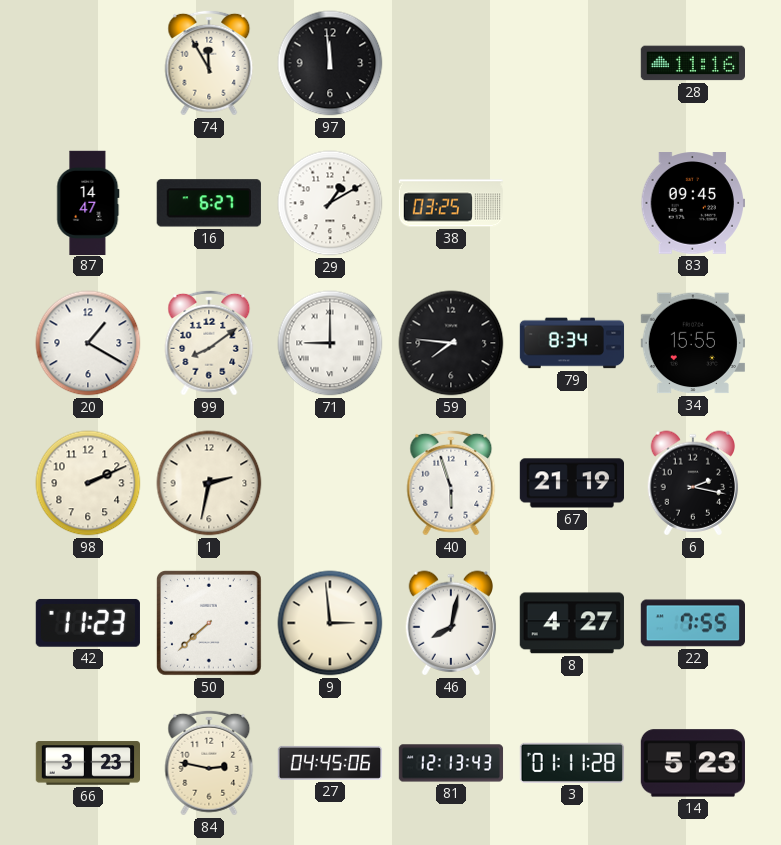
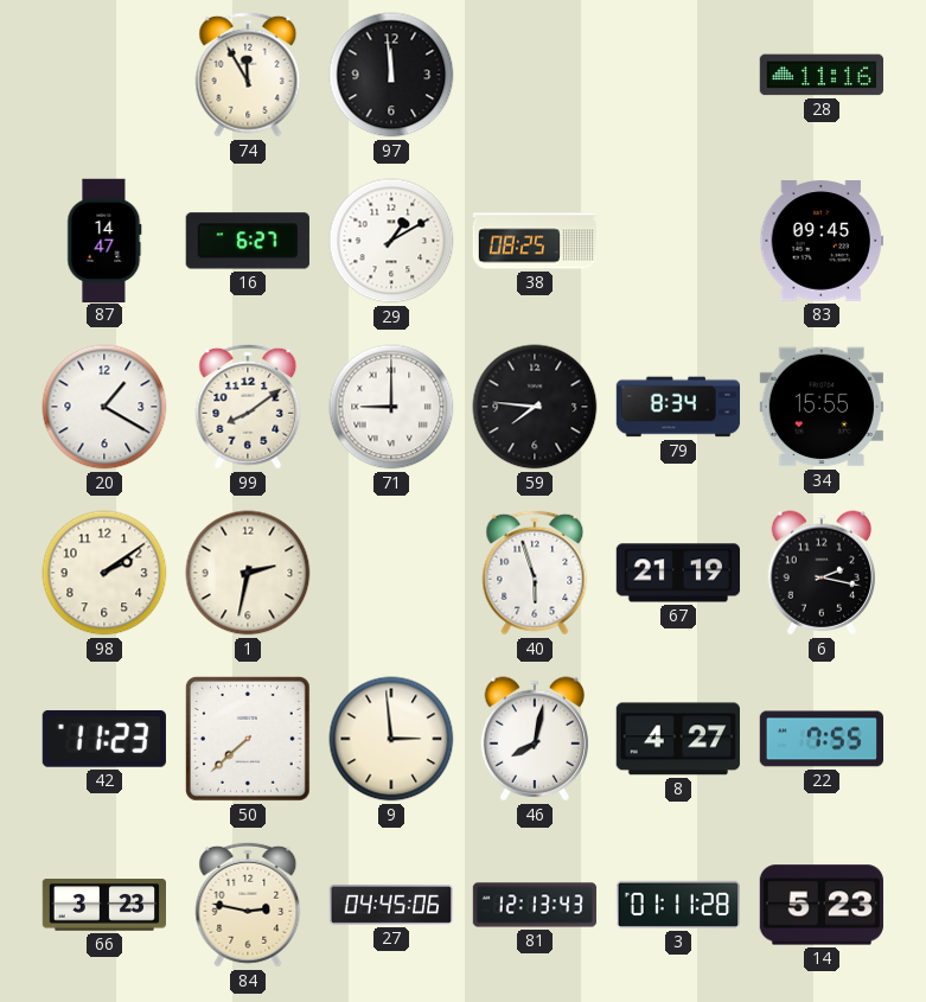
38: 03:25 -> 08:25 (534, 241)
98: 2:11 -> 2:09 (104, 573)
